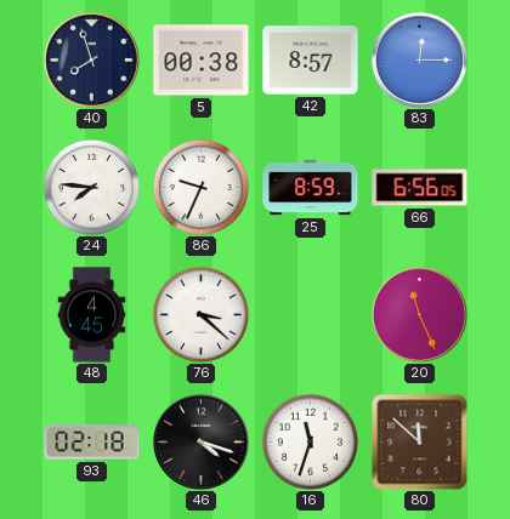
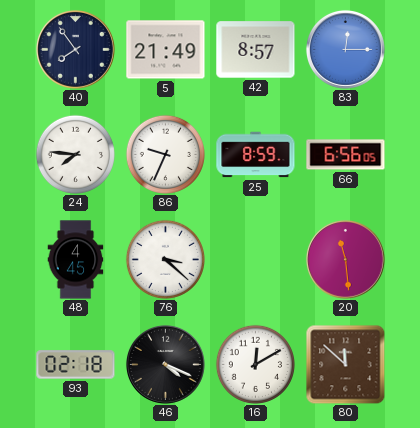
40: 7:57 -> 7:54 (75, 49)
5: 00:38 -> 21:49 (166, 50)
20: 11:26 -> 11:29 (345, 259)
46: 4:18 -> 4:19 (165, 364)
16: 11:33 -> 12:10 (255, 364)
